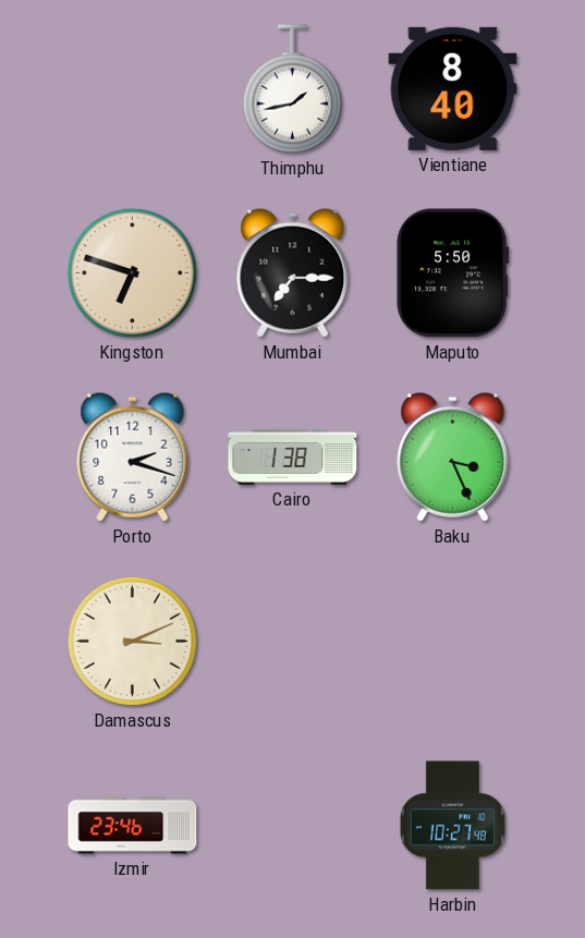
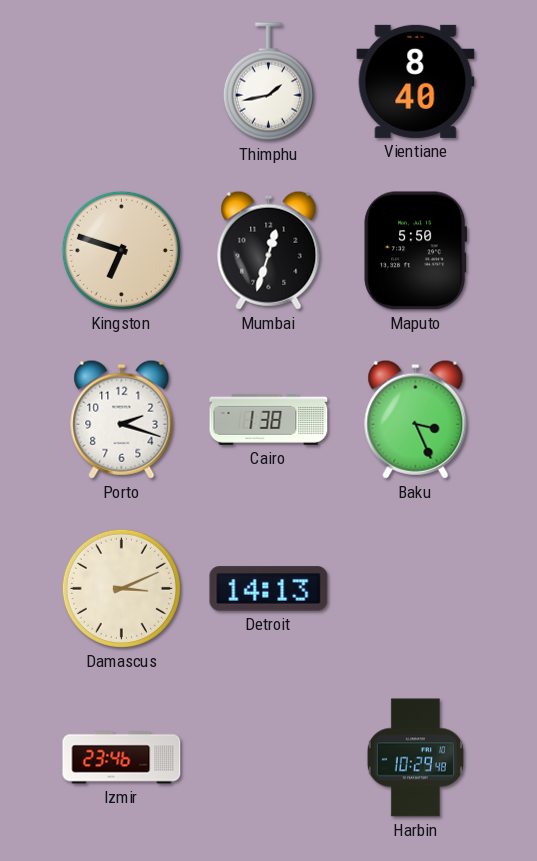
Mumbai: 7:15 -> 12:33 (269, 250)
Detroit: none -> 14:13 (269, 589)
Harbin: 10:27 -> 10:29 (415, 758)
